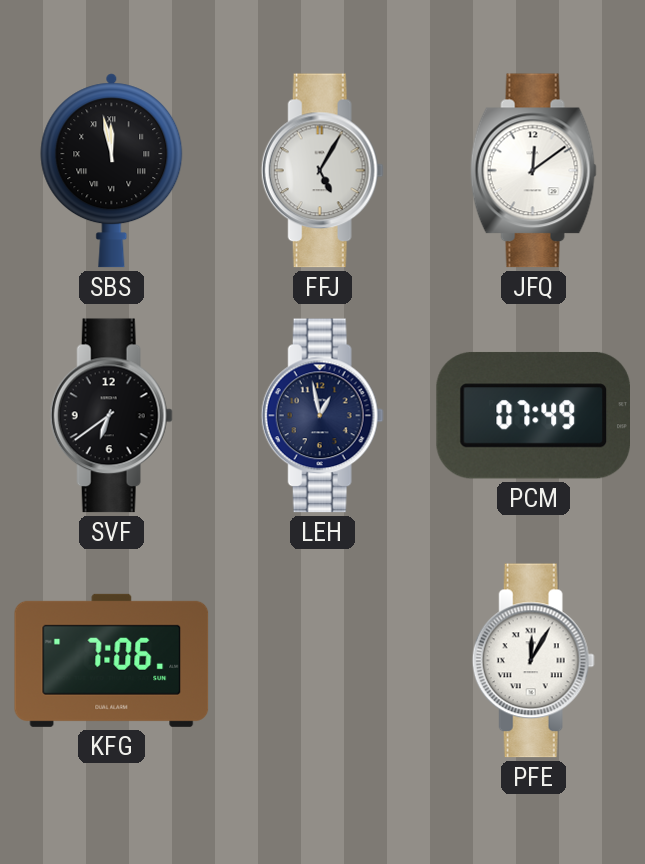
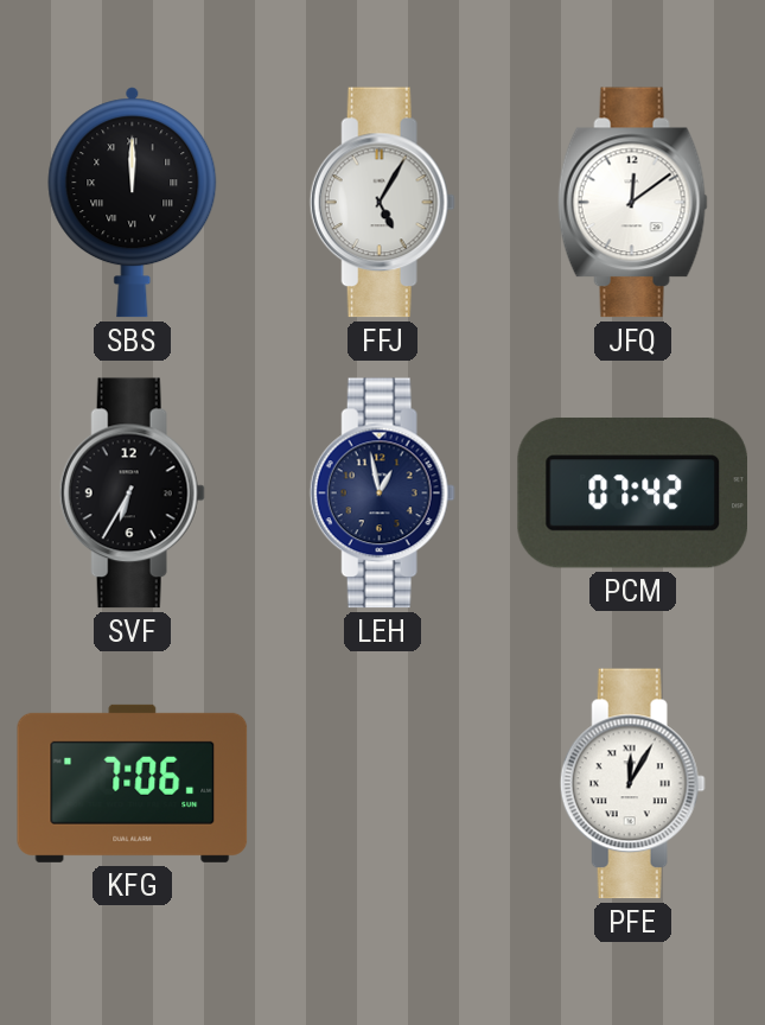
SBS: 11:58 -> 12:00 (133, 203)
SVF: 6:39 -> 6:35 (132, 494)
PCM: 07:49 -> 07:42 (632, 492)
